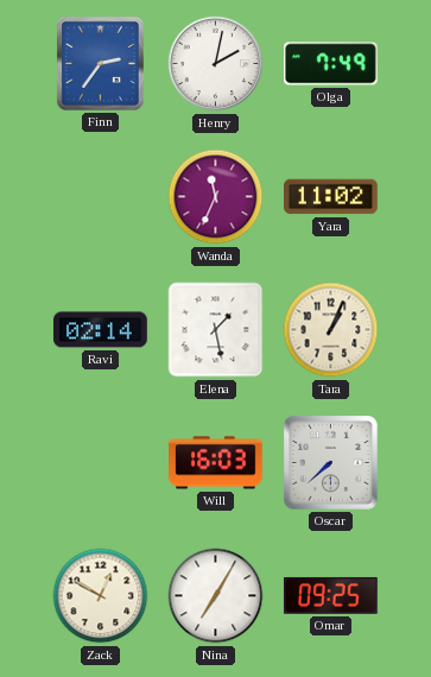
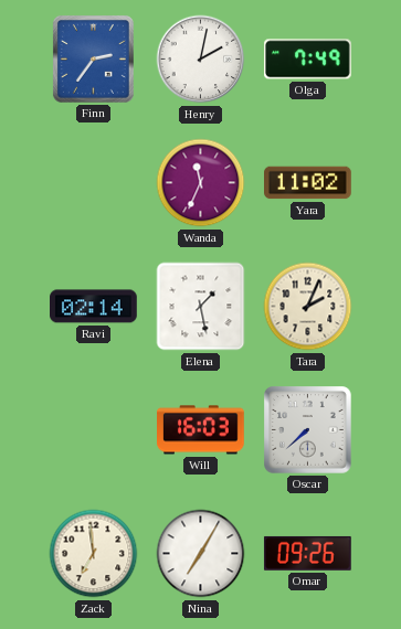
Tara: 1:04 -> 2:04 (308, 307)
Zack: 12:50 -> 6:59 (94, 554)
Omar: 09:25 -> 09:26 (307, 553)
